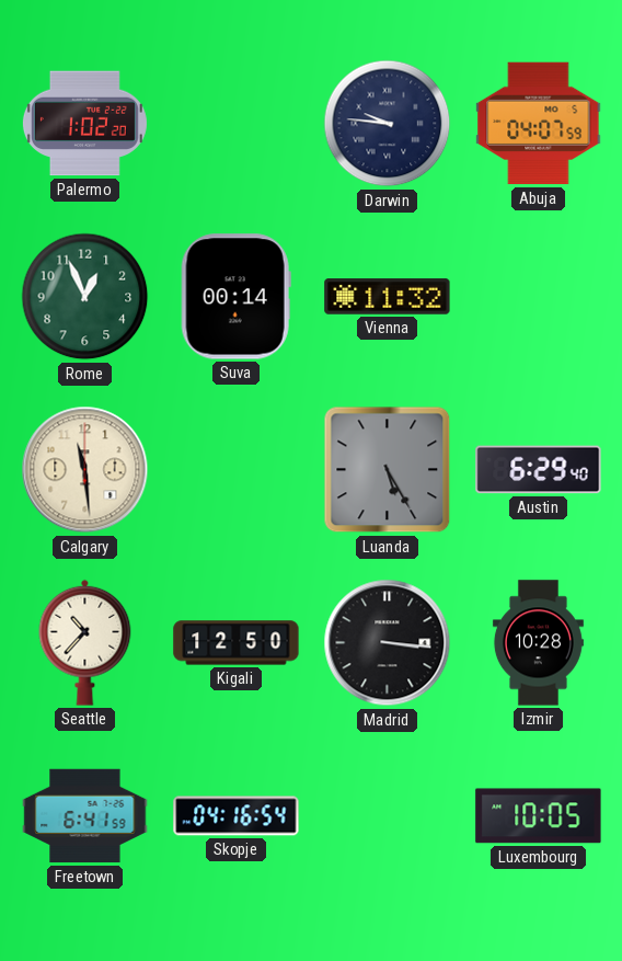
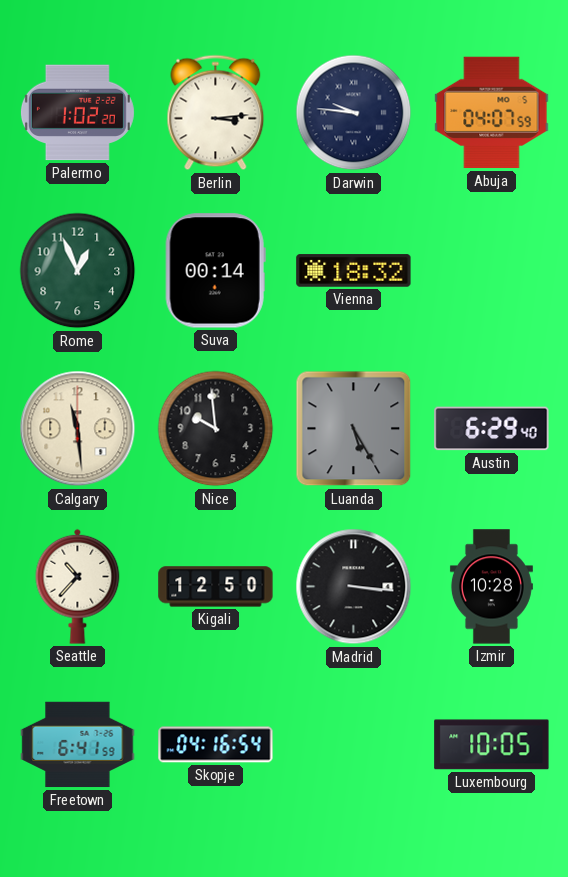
Berlin: none -> 3:14 (216, 113)
Vienna: 11:32 -> 18:32 (354, 271)
Nice: none -> 9:59 (216, 429)
